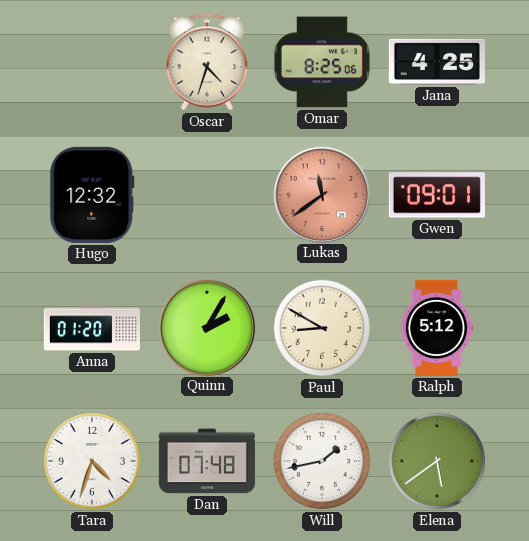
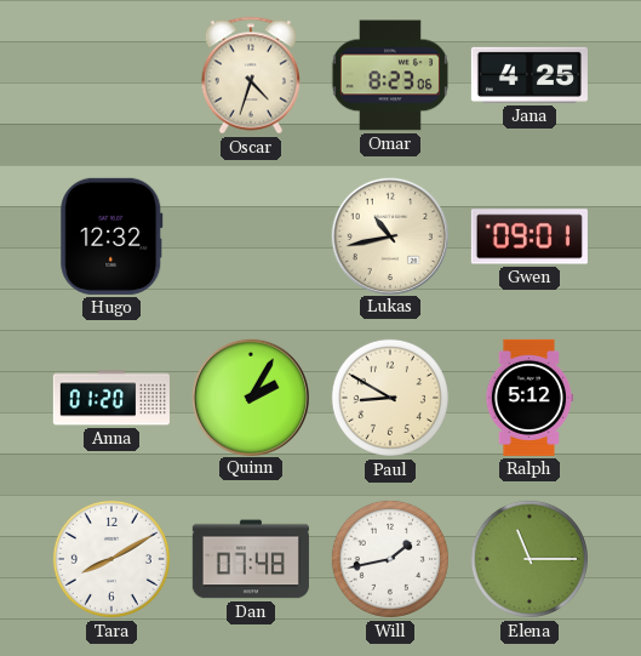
Omar: 8:25 -> 8:23 (390, 75)
Lukas: 11:39 -> 10:43 (389, 235)
Lukas dial: salmon -> cream (389, 235)
Tara: 4:33 -> 8:10 (111, 559)
Elena: 5:39 -> 11:15 (530, 559)
